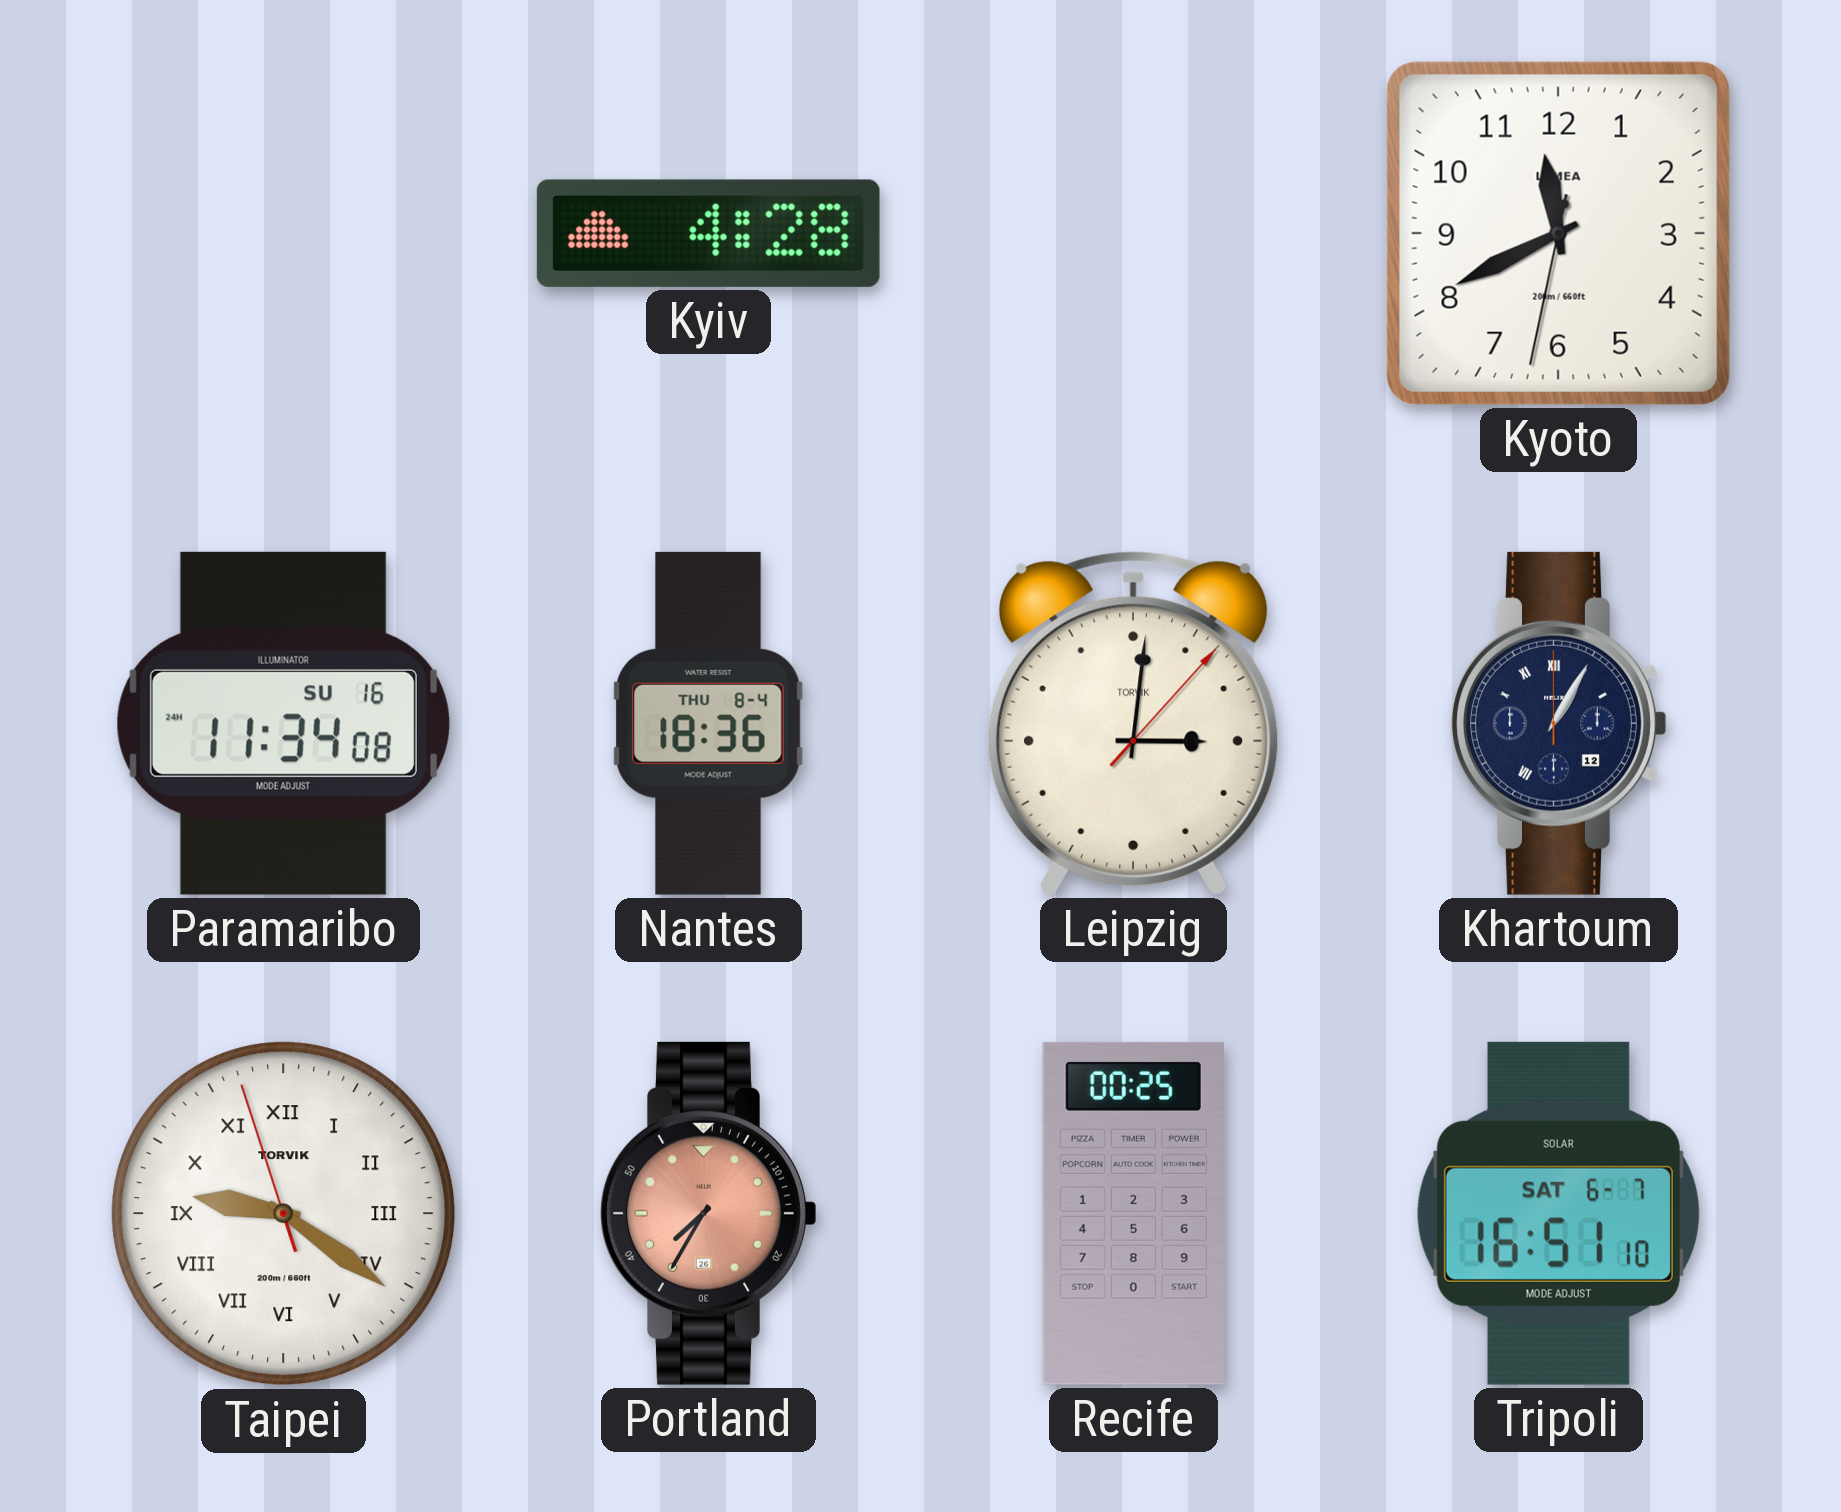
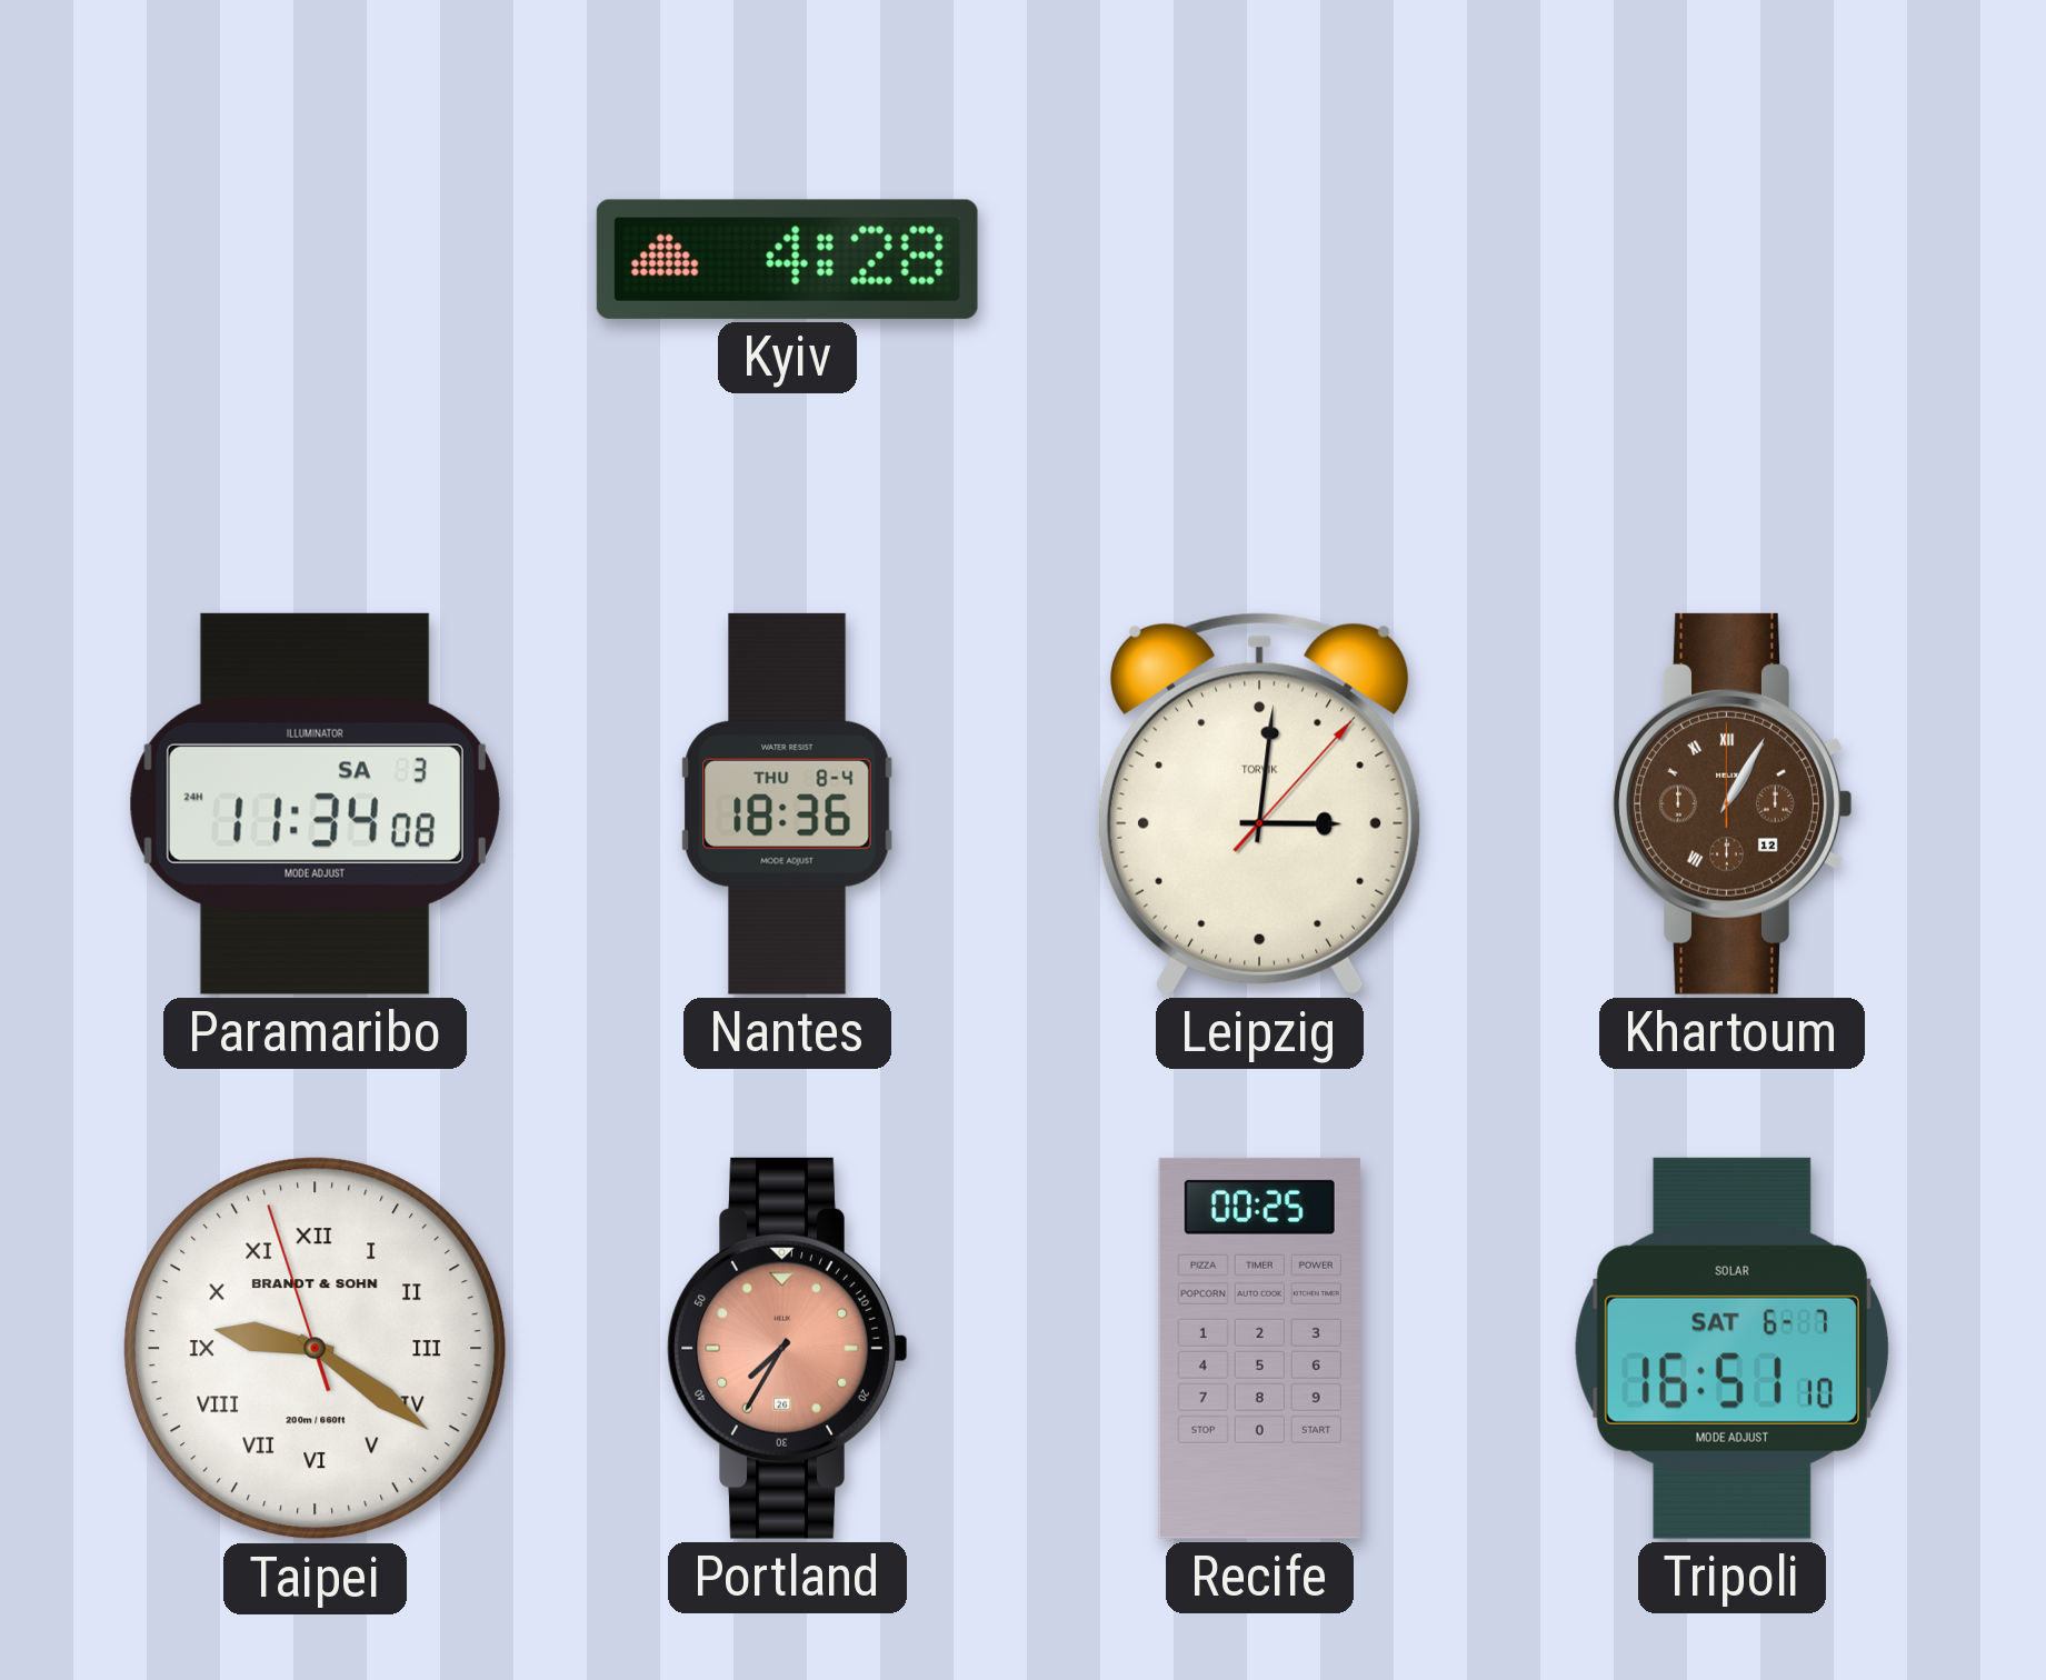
Kyoto: 11:40 -> none (1558, 233)
Paramaribo date: SU 16 -> SA 3 (315, 803)
Khartoum dial: navy -> brown (1733, 803)
Taipei brand: TORVIK -> BRANDT & SOHN (316, 1349)
